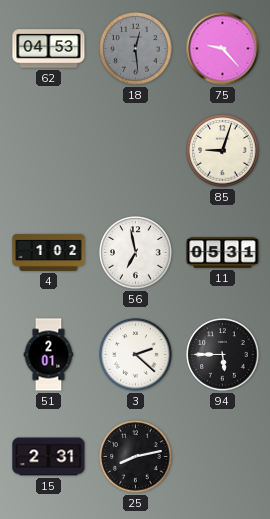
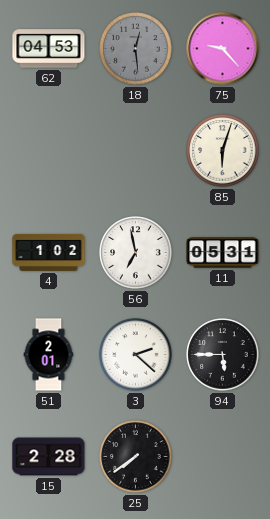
85: 9:03 -> 6:03 (223, 151)
15: 2:31 -> 2:28 (49, 457)
25: 8:13 -> 7:39 (136, 457)
